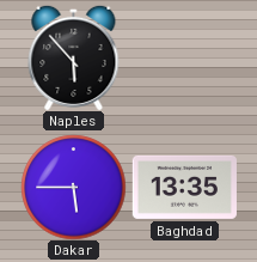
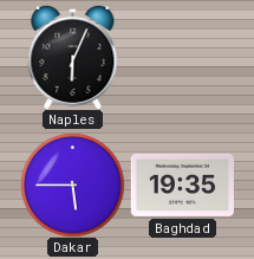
Naples: 5:53 -> 6:04 (73, 57)
Baghdad: 13:35 -> 19:35 (182, 184)
